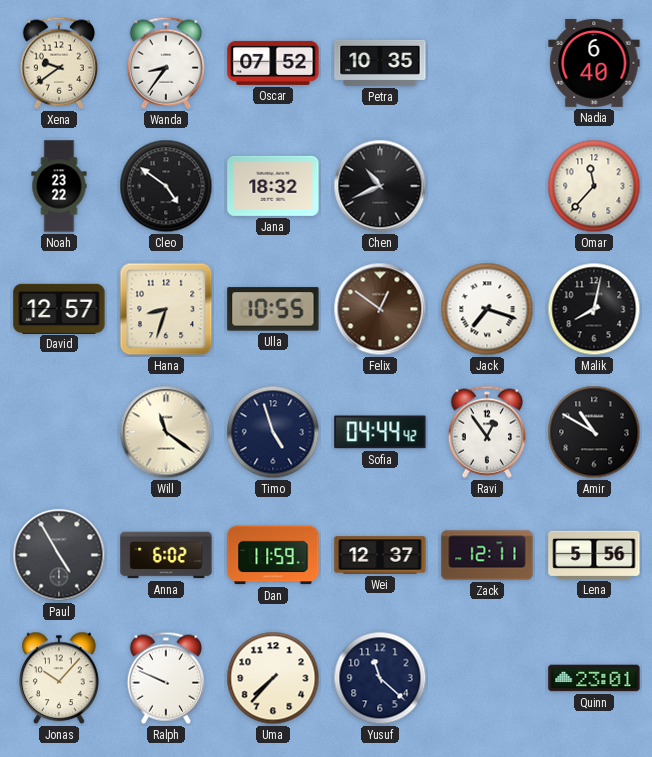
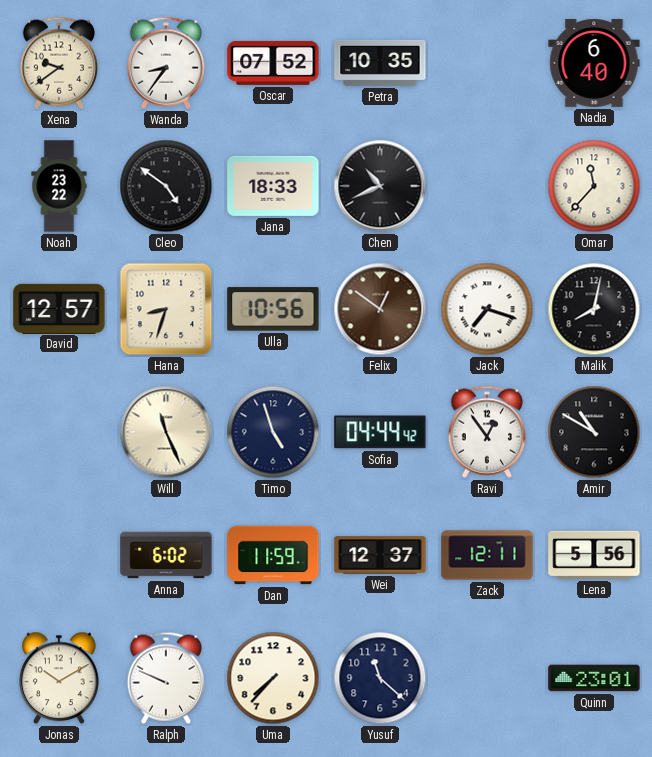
Jana: 18:32 -> 18:33 (273, 186)
Ulla: 10:55 -> 10:56 (273, 309)
Will: 11:21 -> 11:26 (166, 432)
Paul: 4:55 -> none (59, 555)
Jonas: 10:07 -> 10:10 (60, 678)
